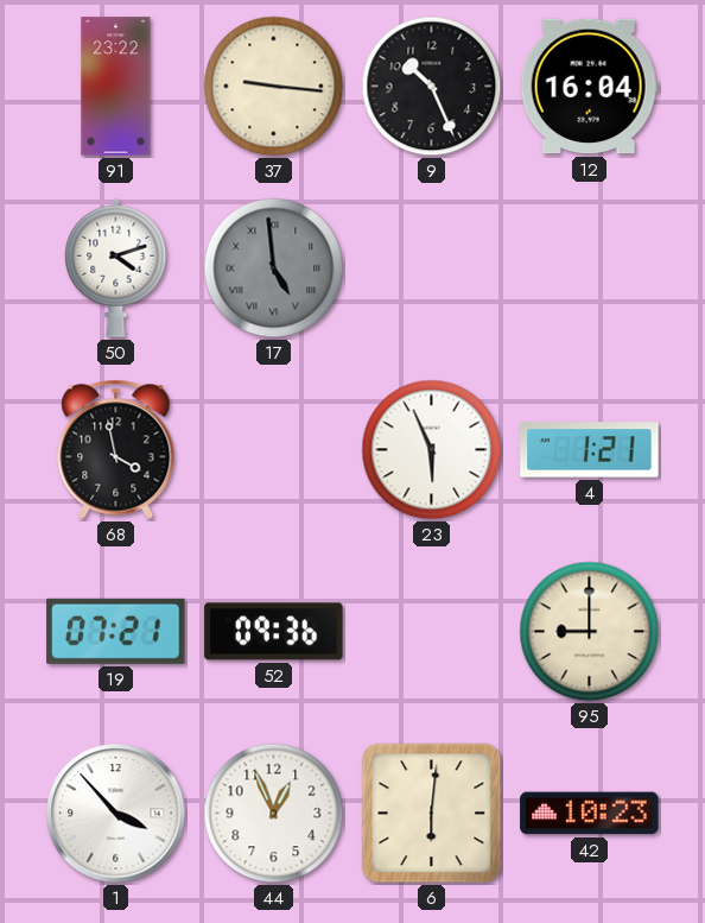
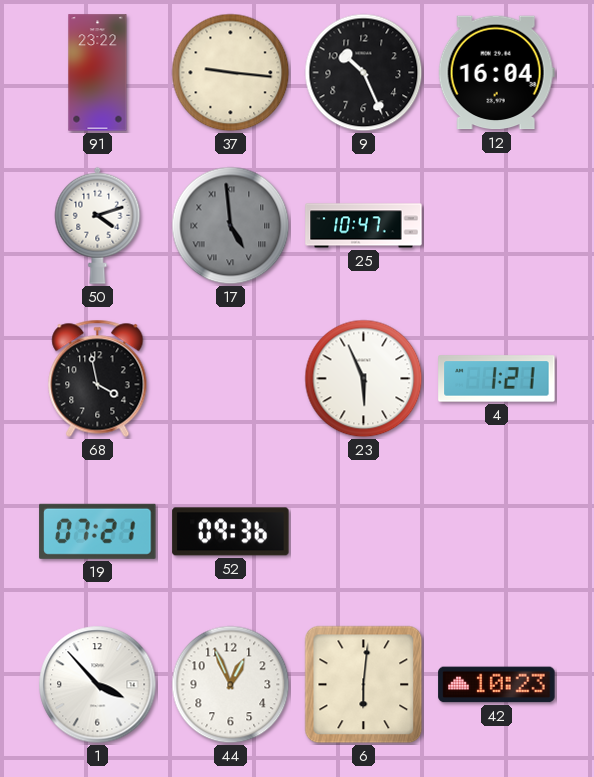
25: none -> 10:47 (364, 226)
95: 9:00 -> none (590, 632)
